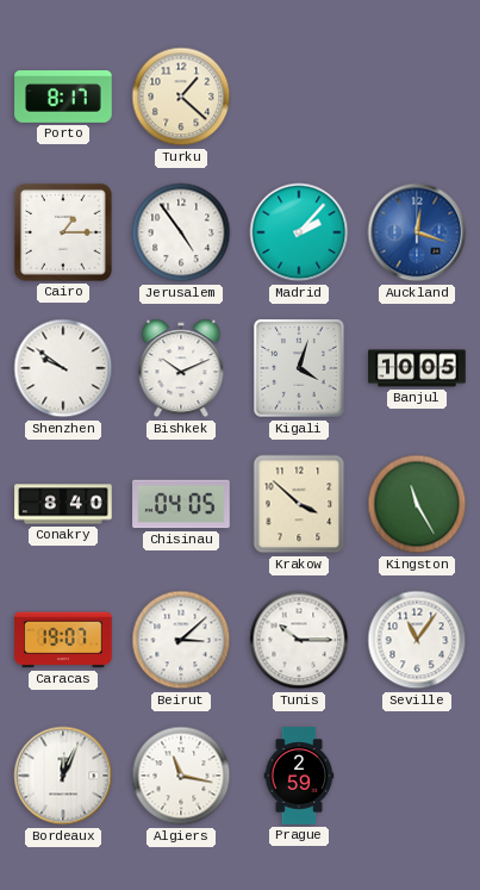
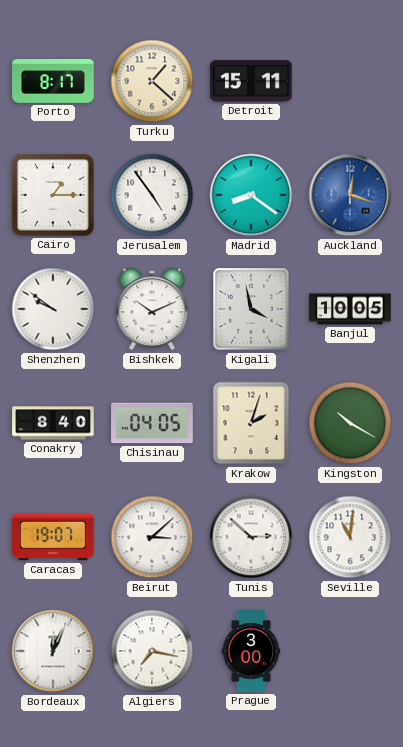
Detroit: none -> 15:11 (251, 81)
Madrid: 2:07 -> 8:21 (251, 195)
Kigali: 4:03 -> 3:58 (251, 309)
Krakow: 3:52 -> 2:03 (251, 423)
Kingston: 11:25 -> 10:20 (350, 423)
Tunis: 10:15 -> 2:52 (251, 537)
Seville: 11:06 -> 11:01 (350, 537)
Algiers: 11:17 -> 7:17 (152, 651)
Prague: 2:59 -> 3:00 (251, 651)
